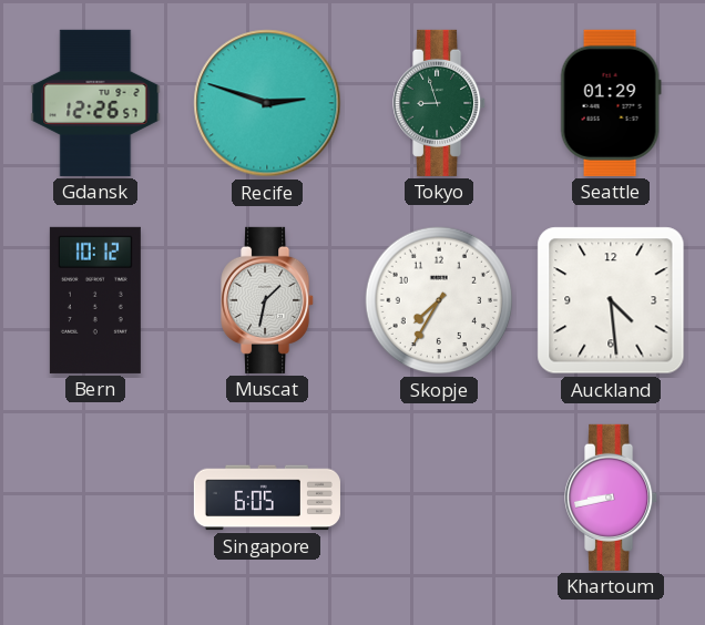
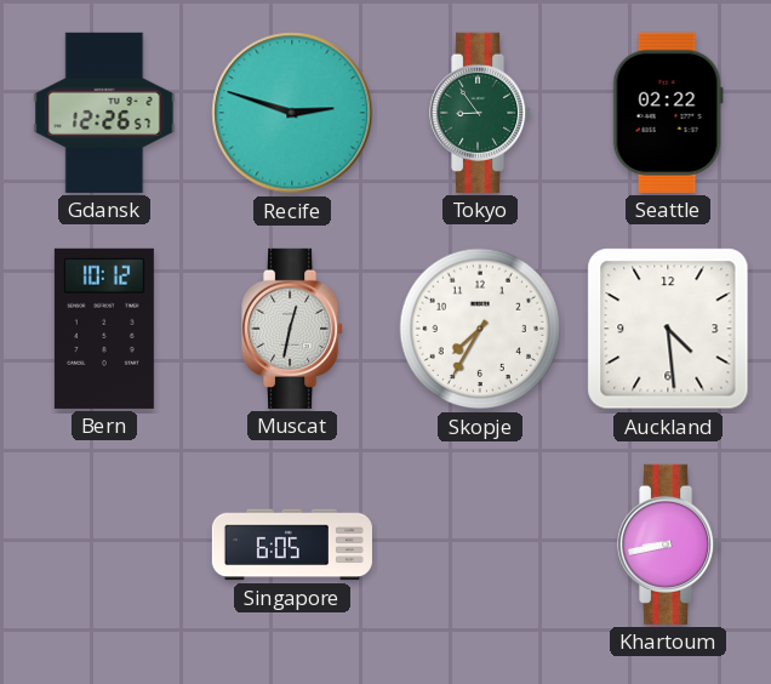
Tokyo: 8:57 -> 8:54 (481, 113)
Seattle: 01:29 -> 02:22 (668, 113)
Muscat: 1:32 -> 12:32 (293, 329)
